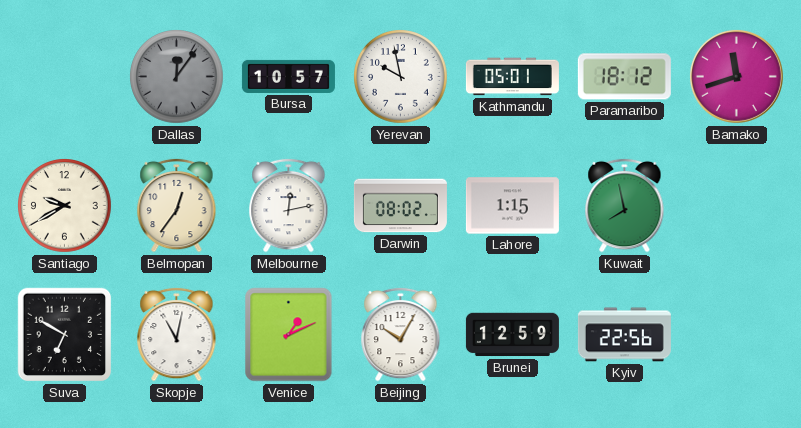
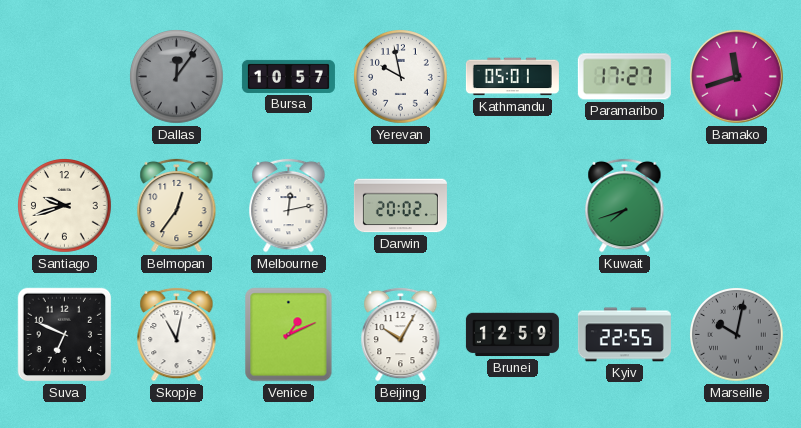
Paramaribo: 18:12 -> 17:27 (624, 77)
Santiago: 9:40 -> 9:42 (65, 206)
Darwin: 08:02 -> 20:02 (400, 206)
Lahore: 1:15 -> none (512, 206)
Kuwait: 7:58 -> 7:42 (625, 205)
Suva: 6:50 -> 6:49 (65, 335)
Kyiv: 22:56 -> 22:55 (624, 335)
Marseille: none -> 10:02 (737, 335)
